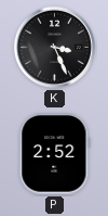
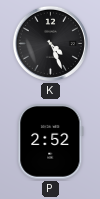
K: 3:26 -> 4:26 (50, 43)
